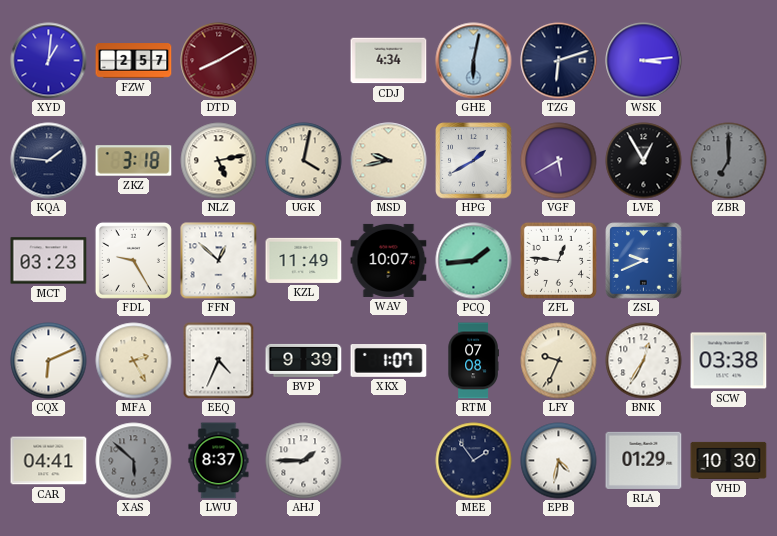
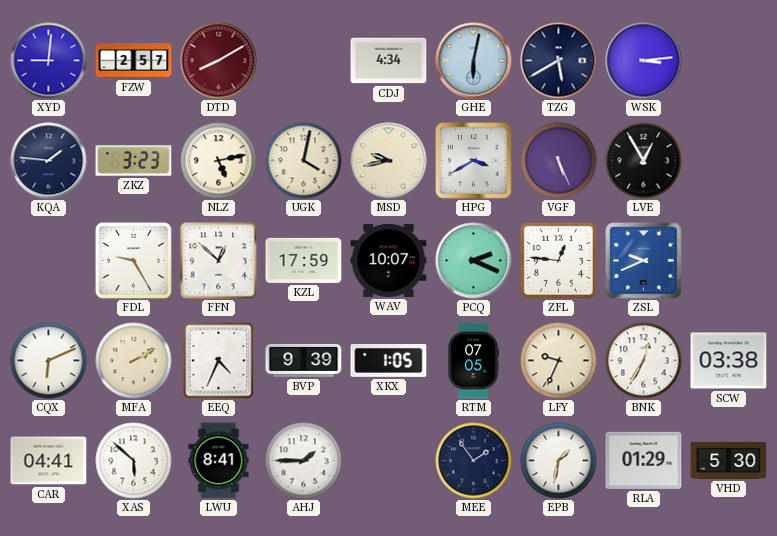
XYD: 1:01 -> 9:01 (49, 61)
TZG: 6:12 -> 5:40 (559, 61)
ZKZ: 3:18 -> 3:23 (134, 161)
HPG: 1:40 -> 3:40 (474, 161)
VGF: 5:40 -> 5:26 (559, 161)
ZBR: 7:00 -> none (729, 161)
MCT: 03:23 -> none (49, 261)
KZL: 11:49 -> 17:59 (304, 260)
PCQ: 1:44 -> 2:19 (474, 261)
MFA: 2:25 -> 2:10 (134, 361)
XKX: 1:07 -> 1:05 (389, 361)
RTM: 07:08 -> 07:05 (473, 361)
XAS dial: grey -> white (134, 461)
LWU: 8:37 -> 8:41 (219, 461)
EPB: 4:32 -> 1:32 (559, 461)
VHD: 10:30 -> 5:30 (729, 460)
